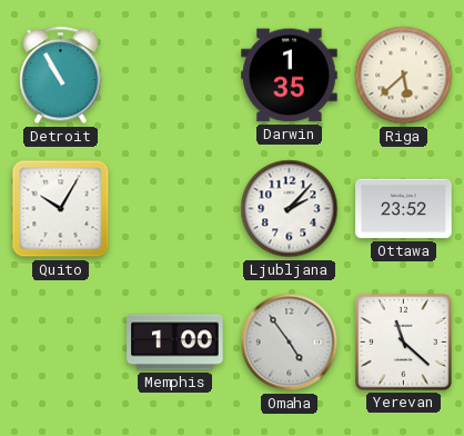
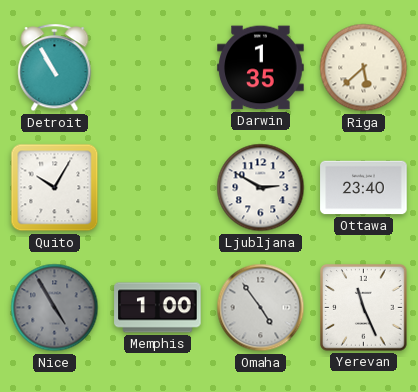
Ljubljana: 2:07 -> 2:50 (261, 188)
Ottawa: 23:52 -> 23:40 (364, 188)
Nice: none -> 4:55 (55, 308)
Yerevan: 11:22 -> 11:26 (364, 308)
